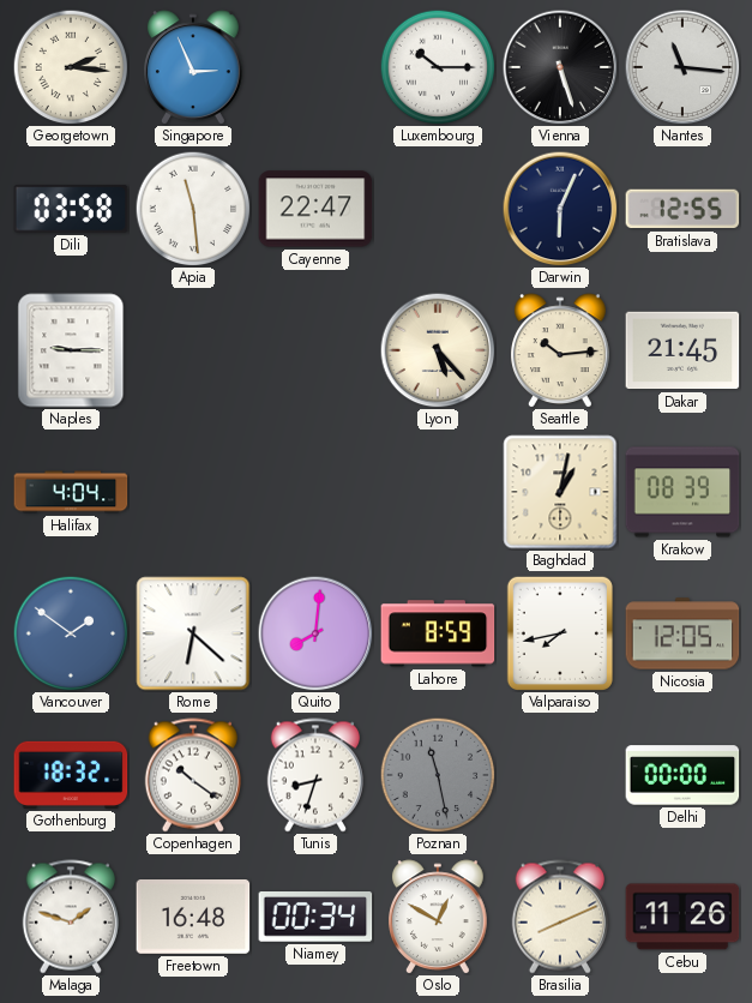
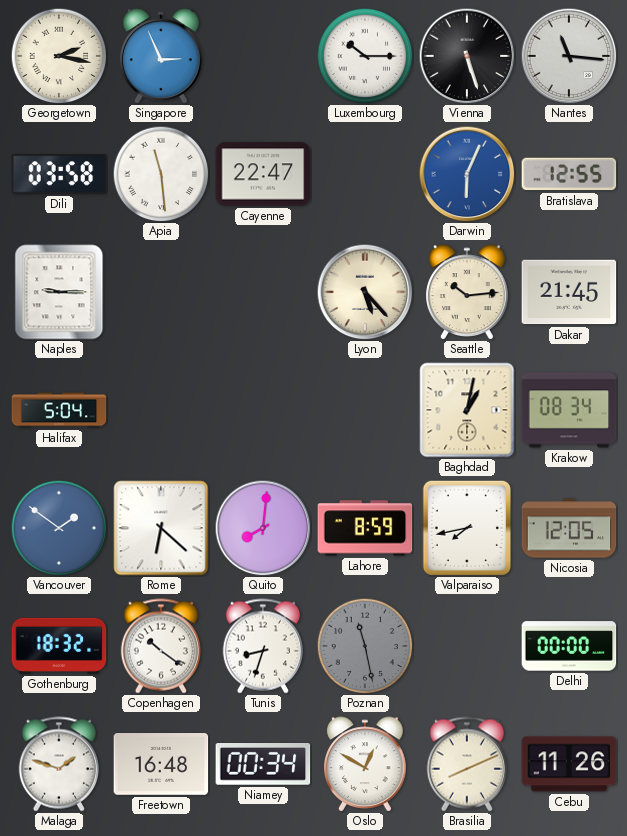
Georgetown: 2:16 -> 2:17 (59, 56)
Darwin dial: navy -> blue (467, 174)
Halifax: 4:04 -> 5:04 (59, 410)
Krakow: 08:39 -> 08:34 (569, 410)
